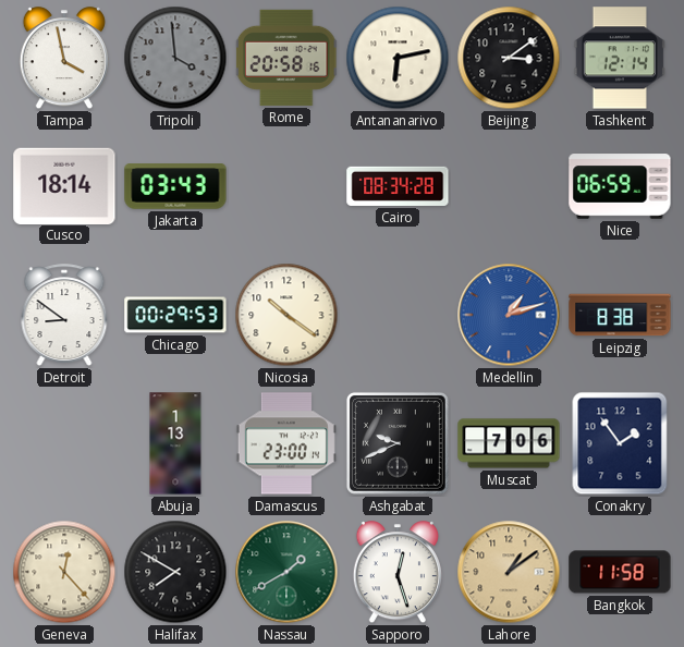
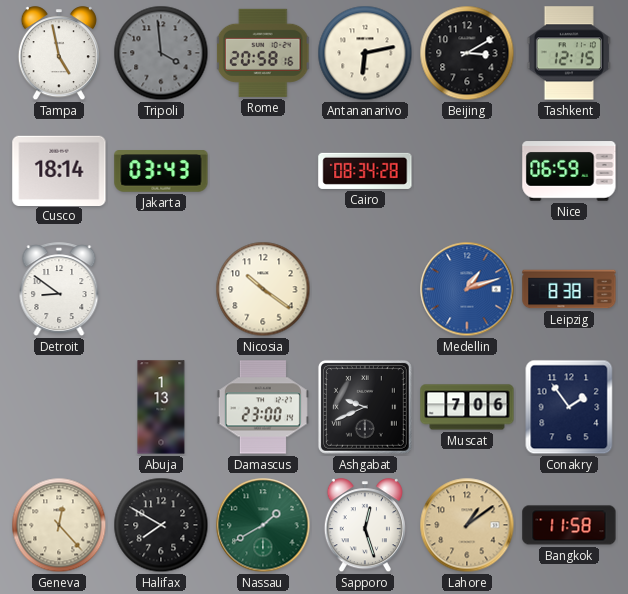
Tampa: 3:58 -> 4:58 (59, 54)
Beijing: 3:09 -> 3:10 (467, 53)
Tashkent: 12:14 -> 12:15 (569, 53)
Chicago: 00:29 -> none (175, 315)
